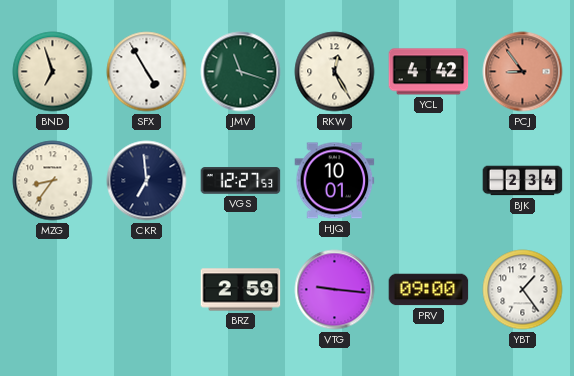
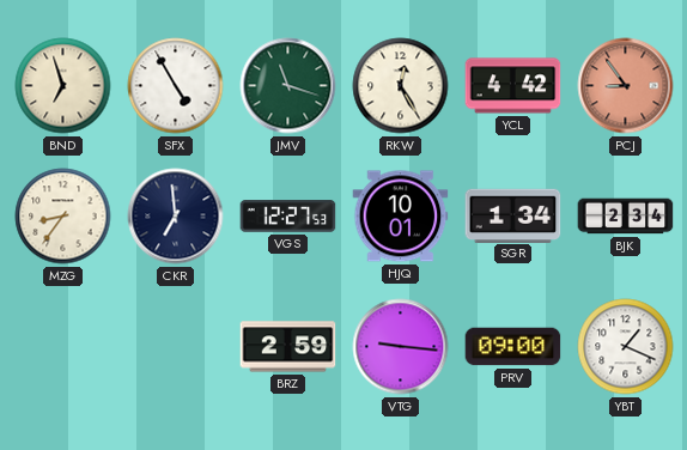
SGR: none -> 1:34 (513, 215)
YBT: 1:24 -> 1:19 (626, 347)
